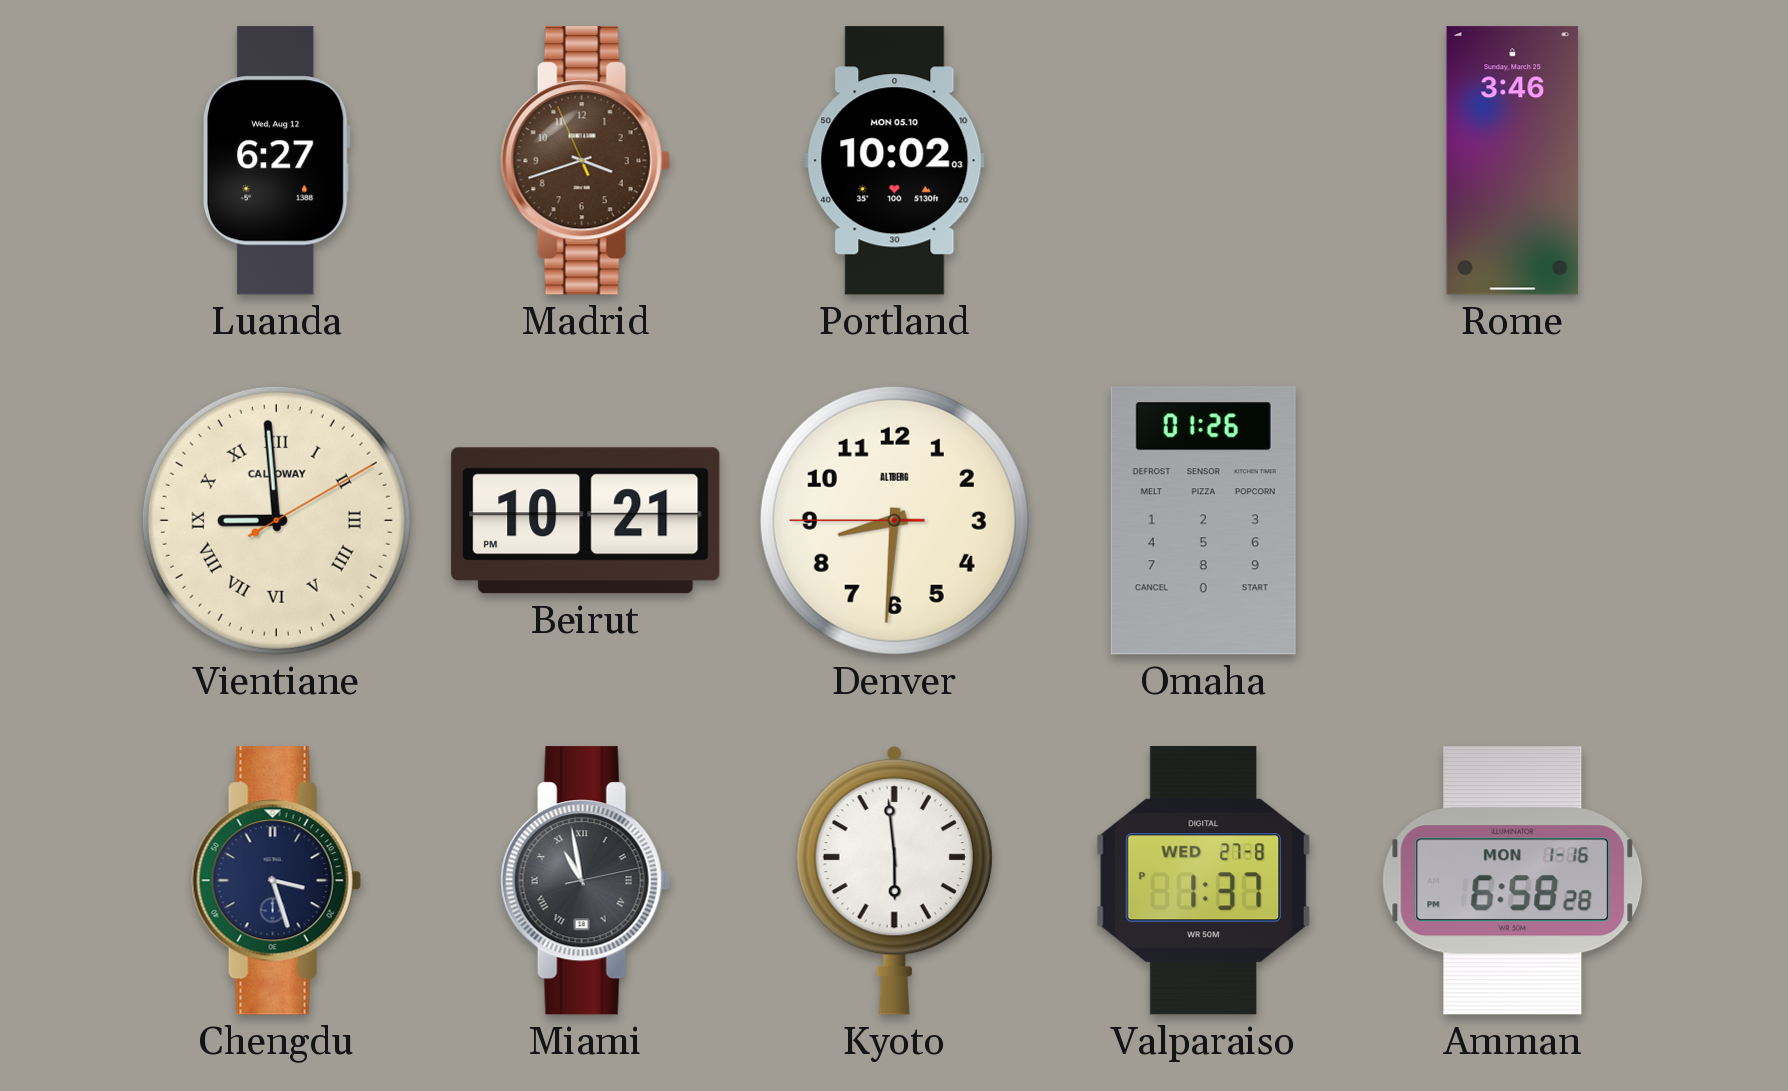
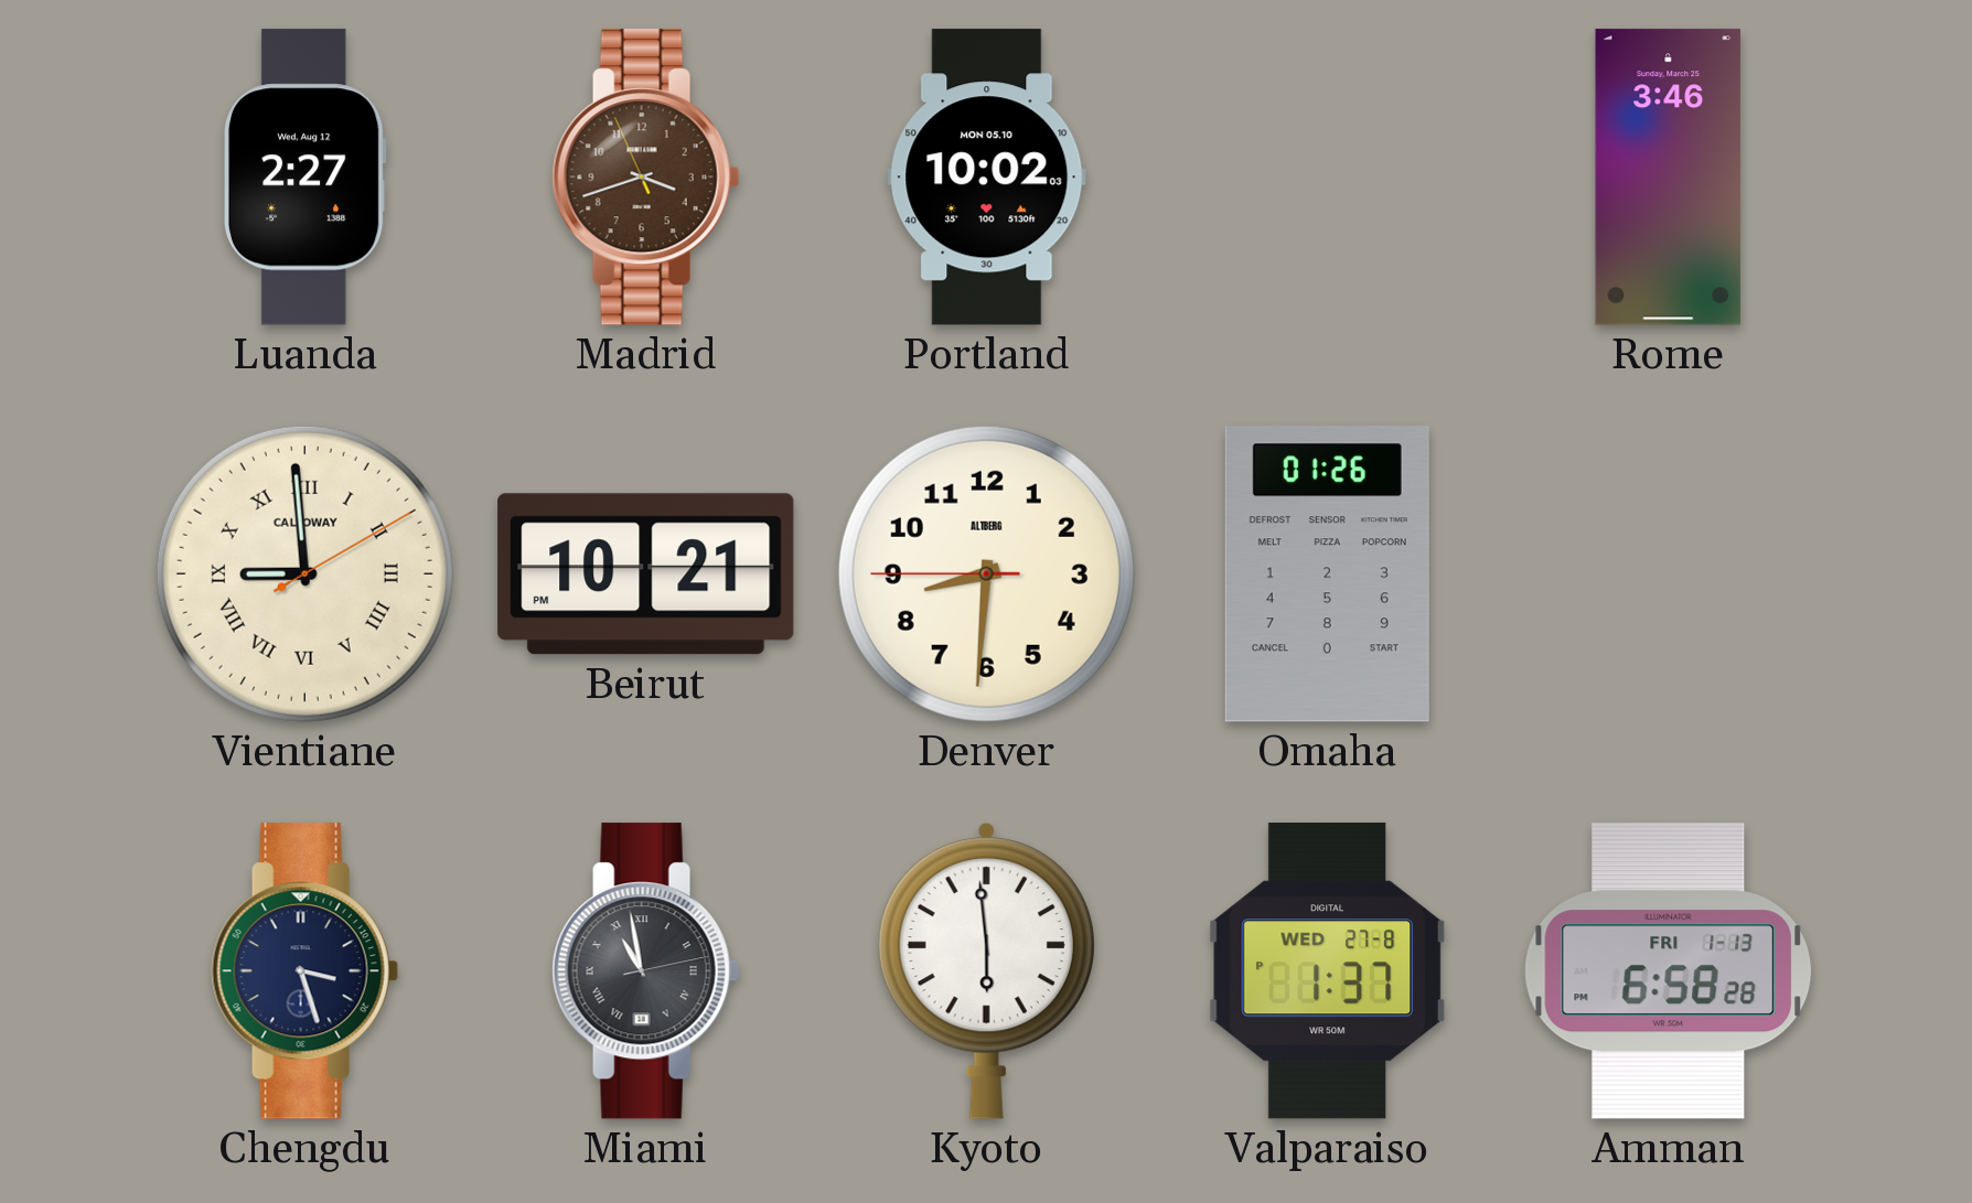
Luanda: 6:27 -> 2:27 (304, 178)
Amman date: MON 1-16 -> FRI 1-13 (1669, 971)
